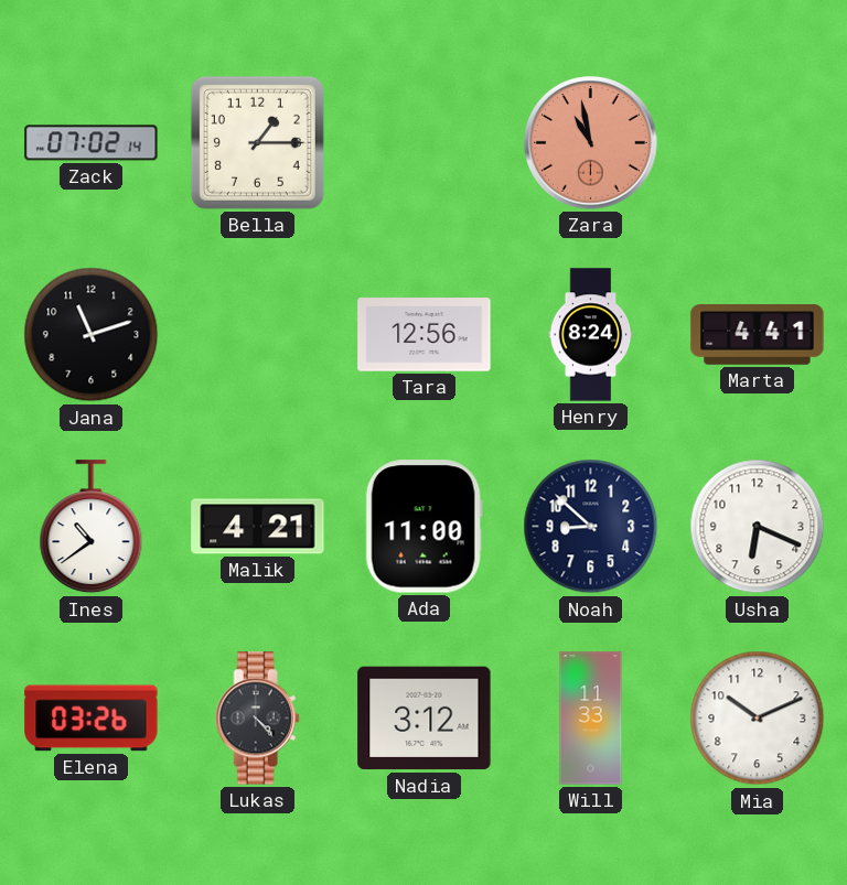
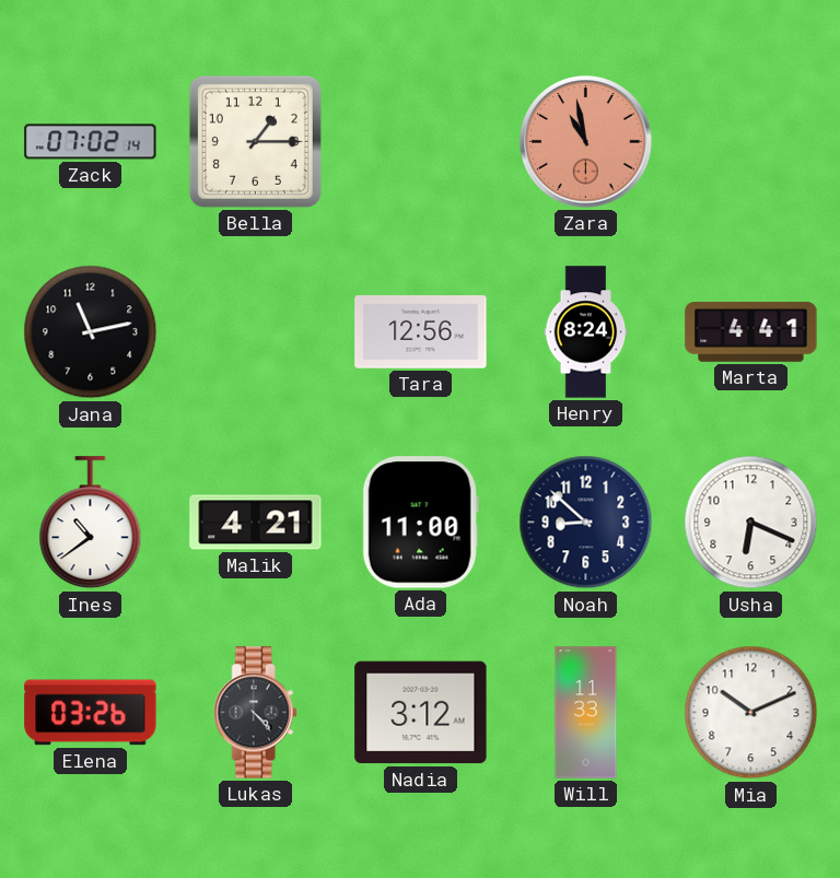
Jana: 11:12 -> 11:13 (91, 332)
